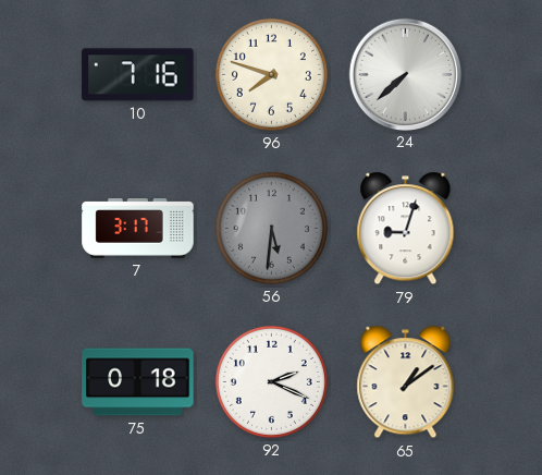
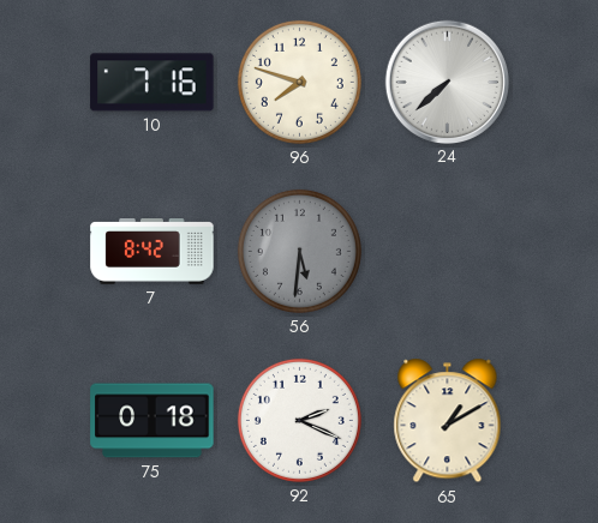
7: 3:17 -> 8:42 (153, 252)
79: 9:03 -> none (406, 229)
65: 1:09 -> 1:10 (448, 421)
